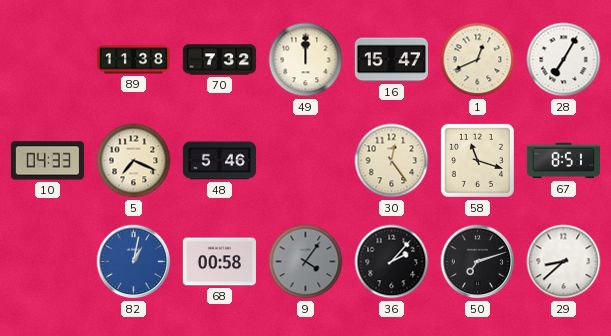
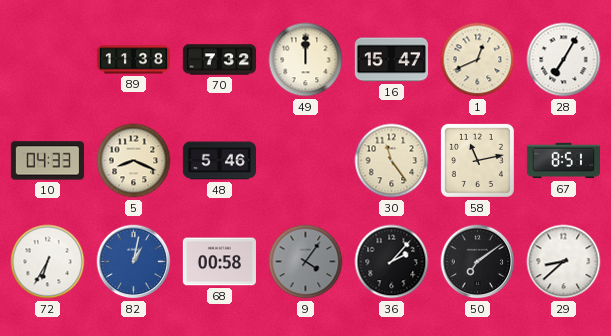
5: 7:19 -> 8:19 (134, 161)
30: 12:24 -> 11:24 (392, 161)
58: 11:18 -> 11:13 (477, 160)
72: none -> 6:35 (48, 262)
50: 7:12 -> 7:09 (478, 262)
